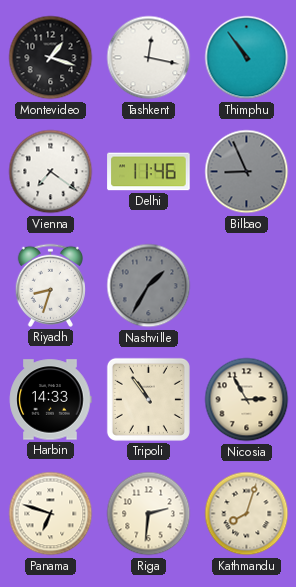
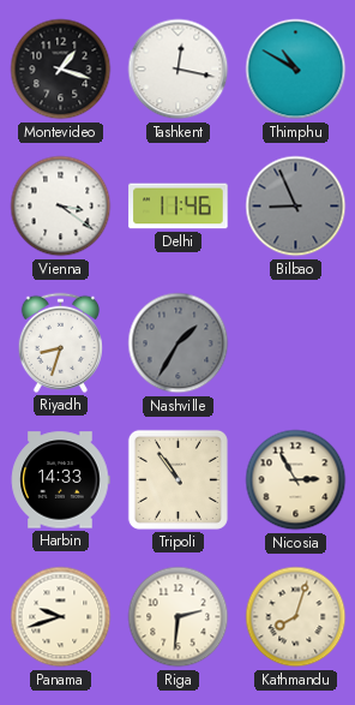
Thimphu: 10:54 -> 10:50 (296, 70)
Vienna: 7:21 -> 3:21 (61, 207)
Panama: 6:48 -> 9:42 (61, 617)
